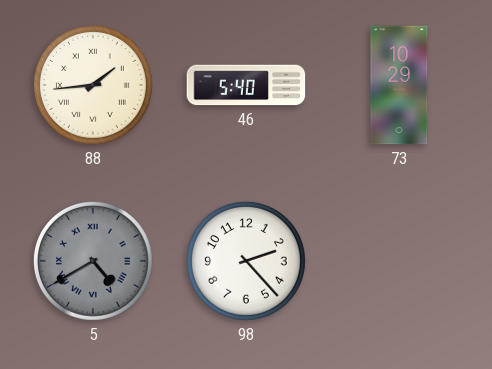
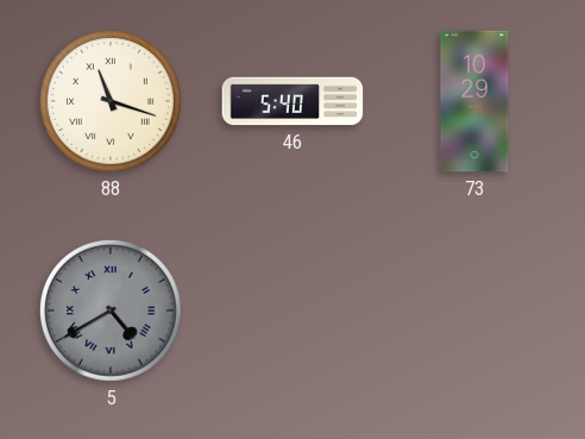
88: 1:44 -> 11:18 (111, 101)
98: 2:23 -> none (246, 261)
